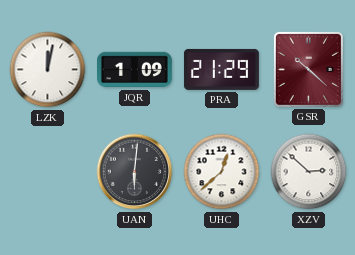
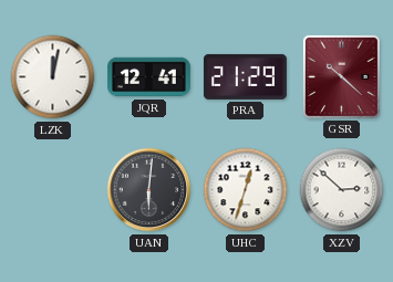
JQR: 1:09 -> 12:41 (148, 77)
UHC: 12:38 -> 12:33 (246, 190)
